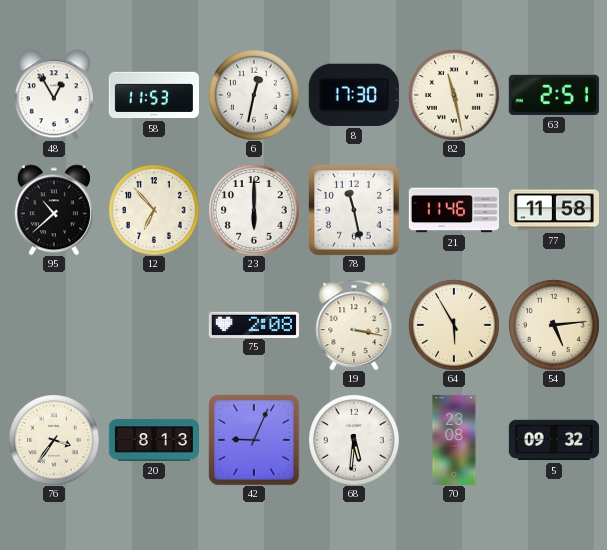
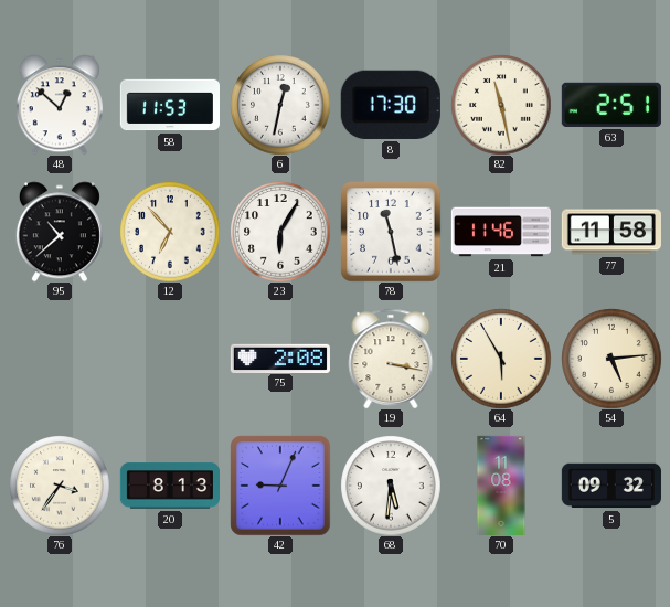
48: 12:55 -> 12:52 (60, 105)
23: 6:00 -> 6:05 (280, 232)
70: 23:08 -> 11:08 (501, 484)
